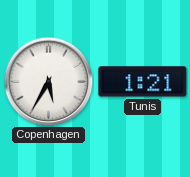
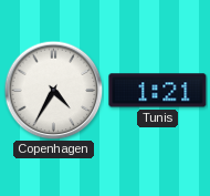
Copenhagen: 5:35 -> 4:35 (53, 90)
